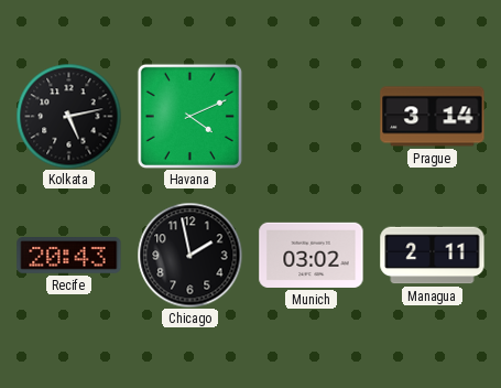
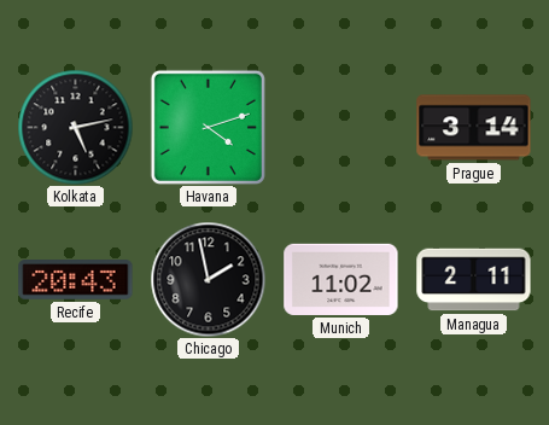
Havana: 4:11 -> 4:12 (208, 127)
Munich: 03:02 -> 11:02 (341, 279)
